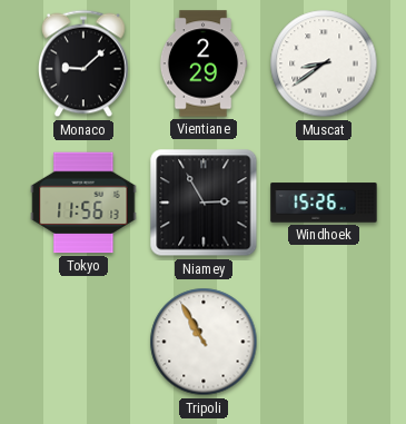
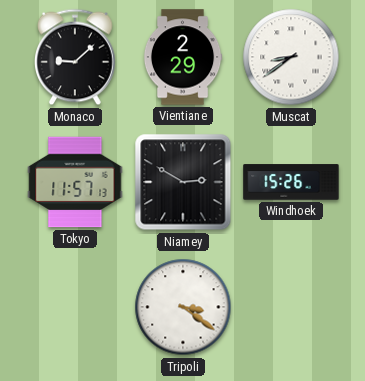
Tokyo: 11:56 -> 11:57 (75, 182)
Niamey: 2:55 -> 2:50 (183, 182)
Tripoli: 10:55 -> 3:21 (183, 307)
